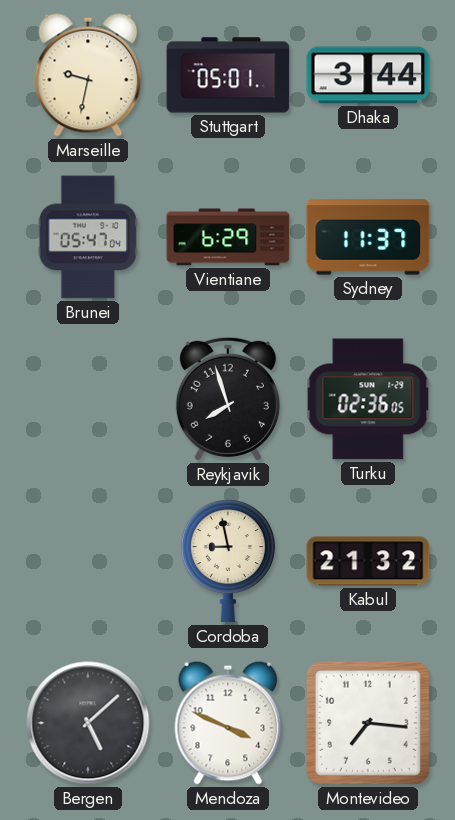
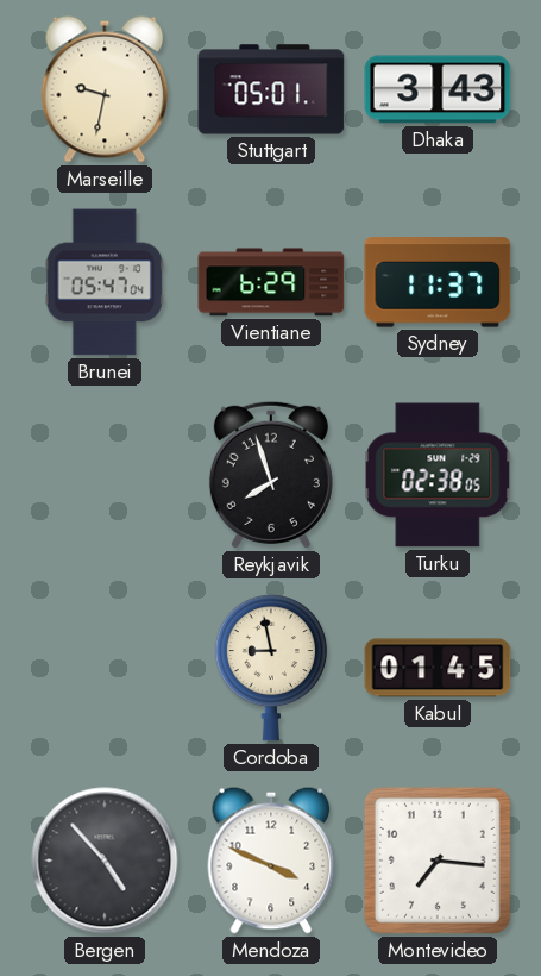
Dhaka: 3:44 -> 3:43 (438, 89)
Turku: 02:36 -> 02:38 (438, 475)
Kabul: 21:32 -> 01:45 (438, 668)
Bergen: 5:08 -> 4:53 (105, 861)
